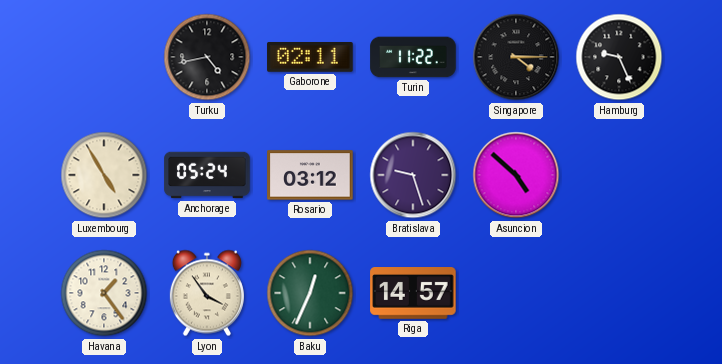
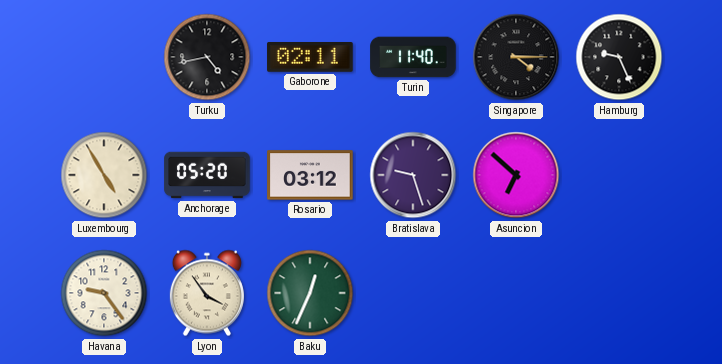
Turin: 11:22 -> 11:40 (413, 57)
Anchorage: 05:24 -> 05:20 (207, 175)
Asuncion: 4:52 -> 6:52 (516, 175)
Havana: 1:24 -> 9:24 (104, 293)
Riga: 14:57 -> none (413, 294)
